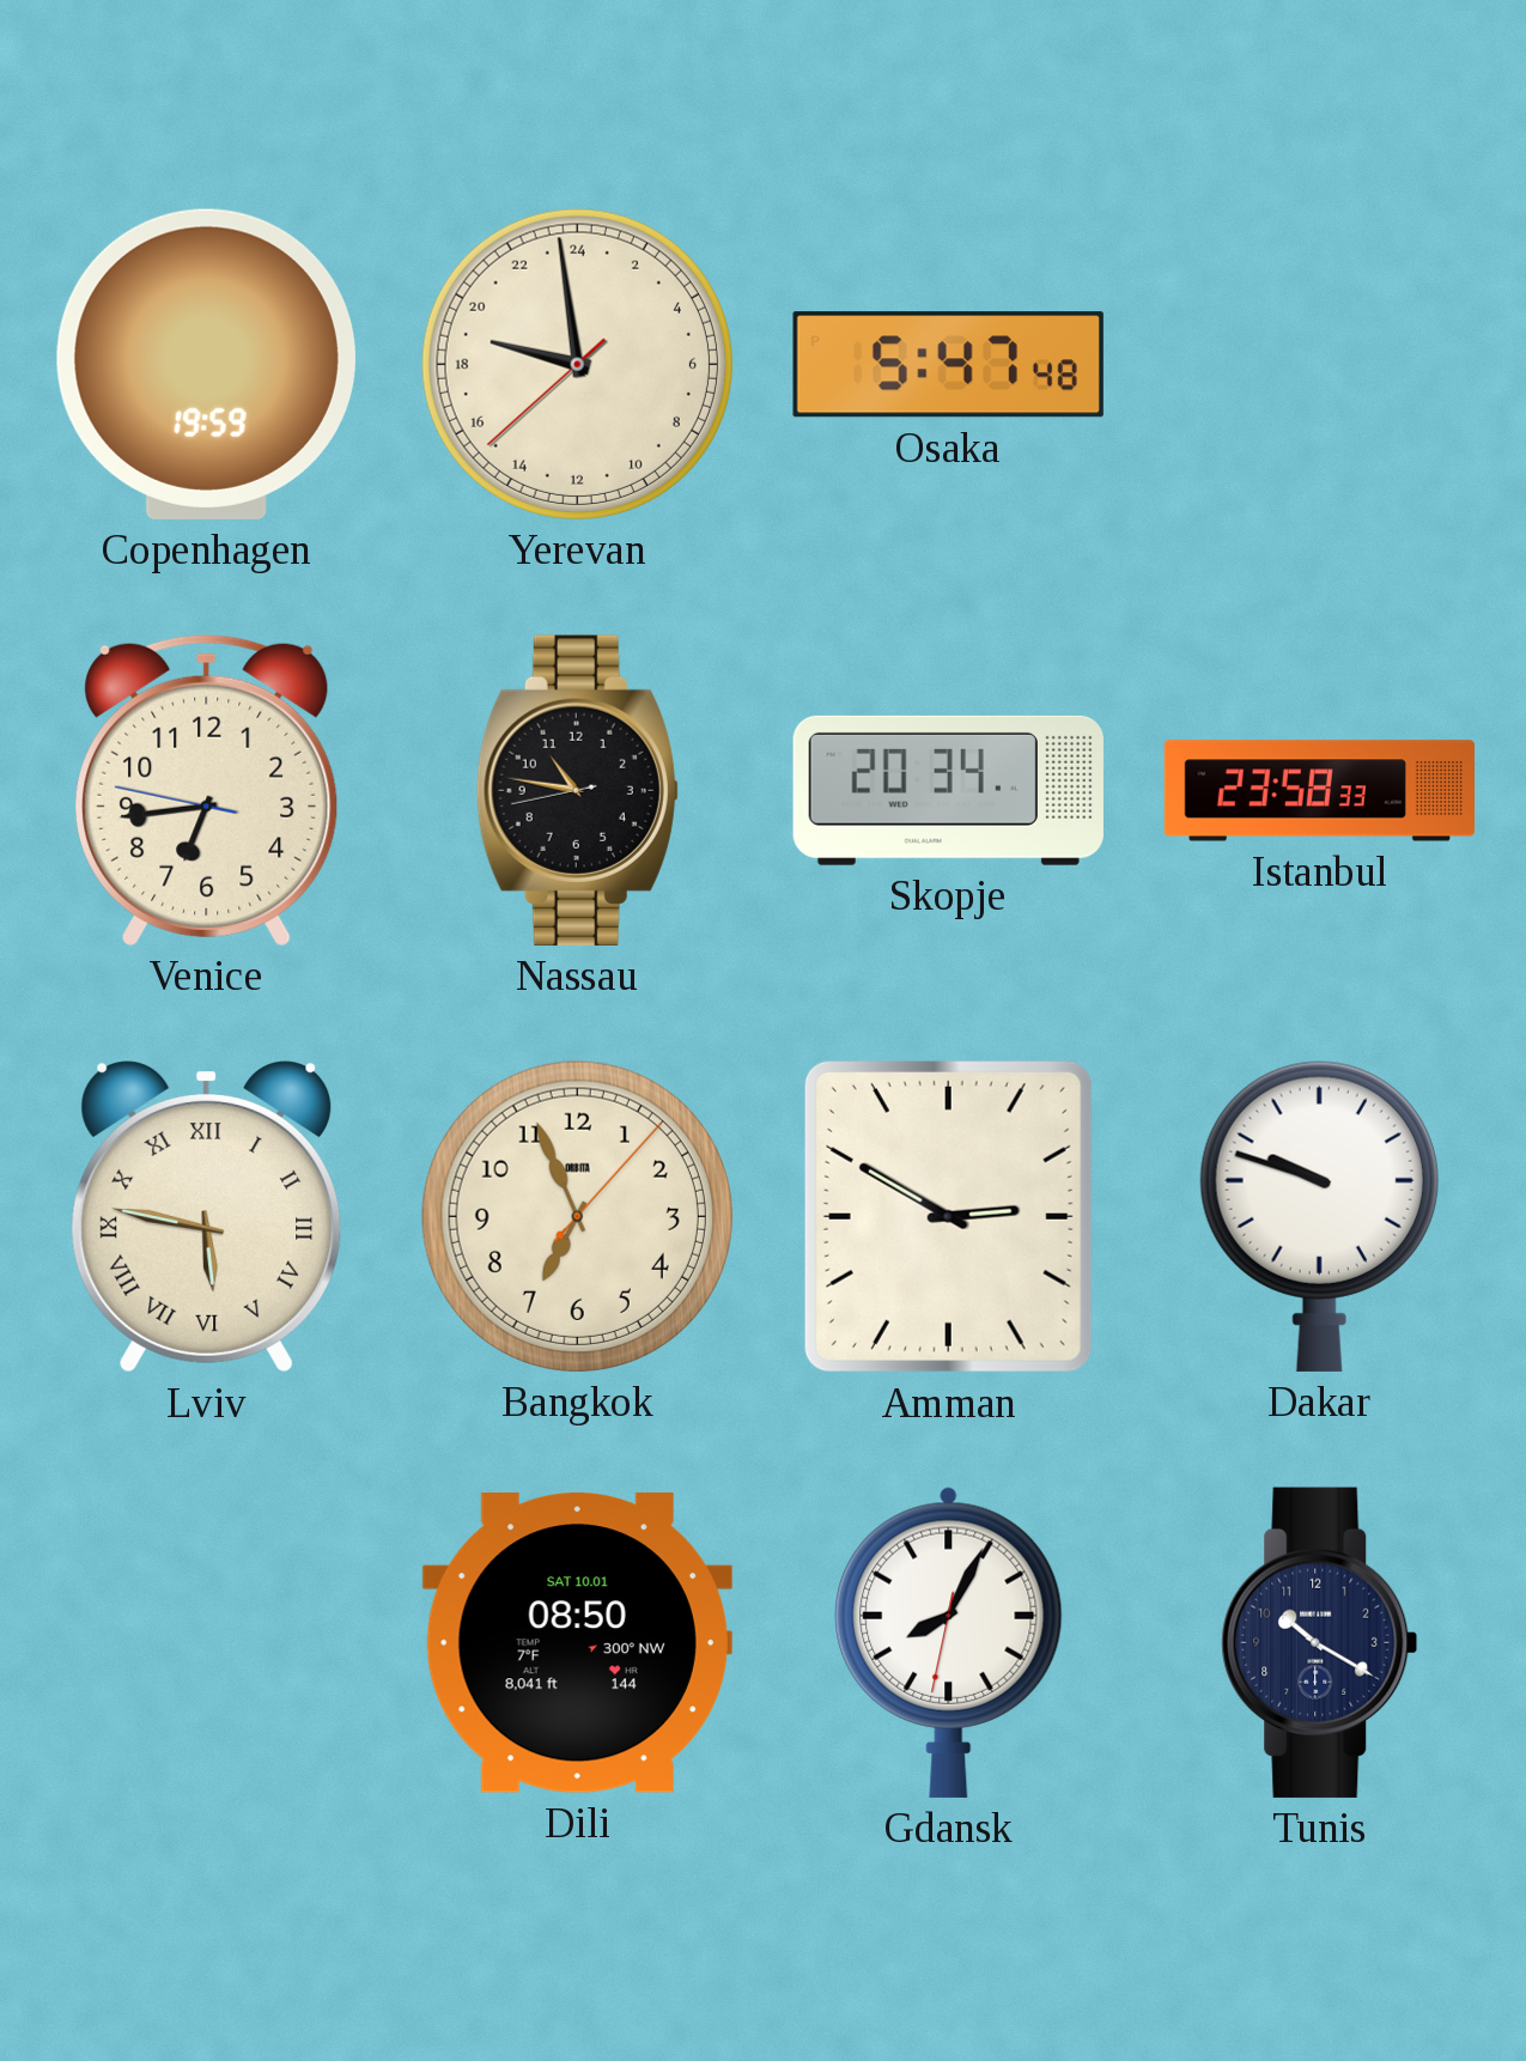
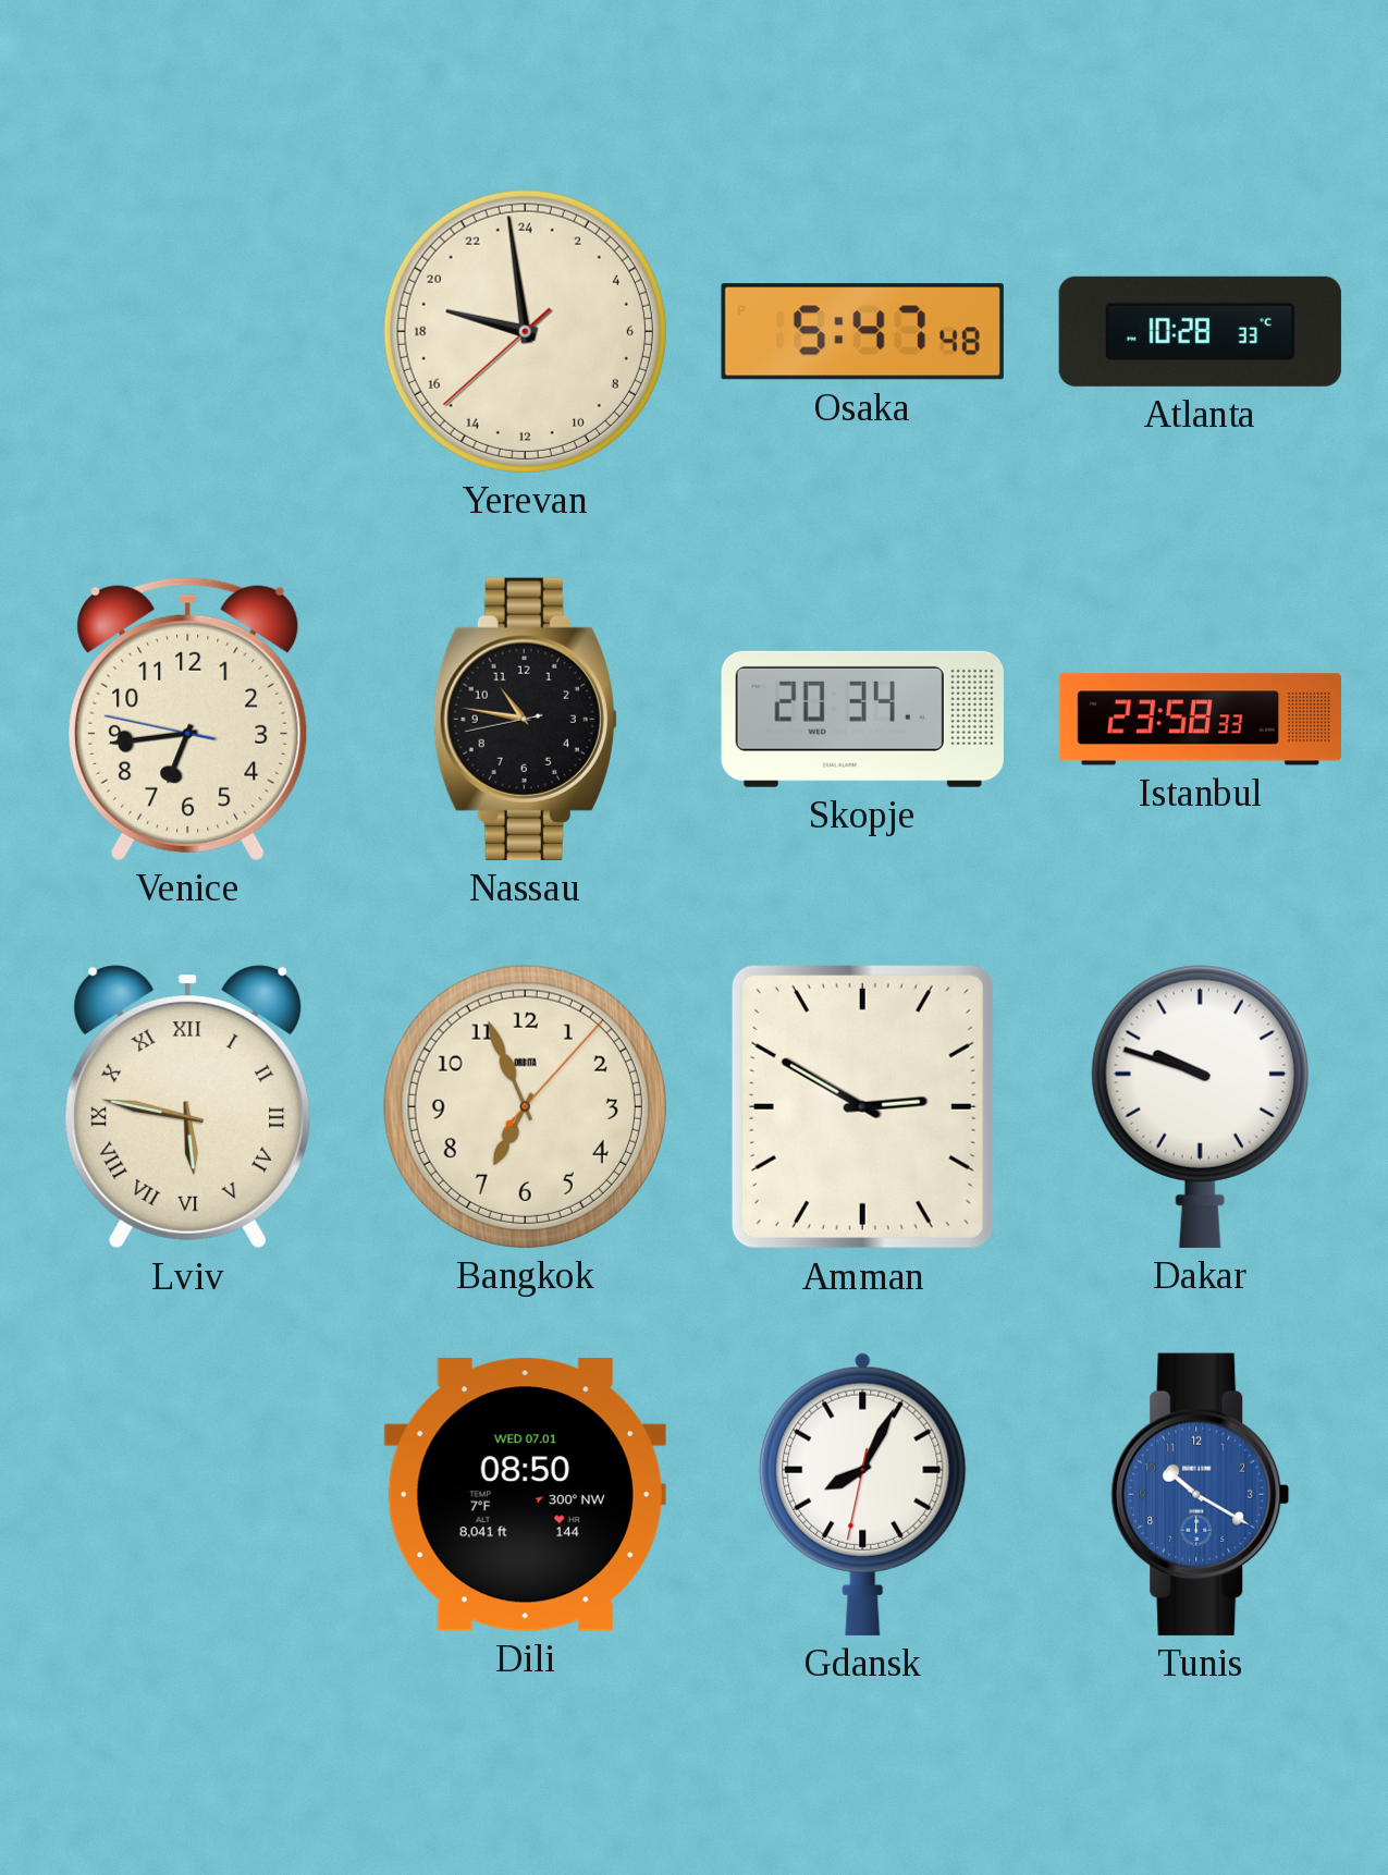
Copenhagen: 19:59 -> none (206, 364)
Atlanta: none -> 10:28 (1200, 331)
Dili date: SAT 10.01 -> WED 07.01 (525, 1495)
Tunis dial: navy -> blue (1201, 1494)
